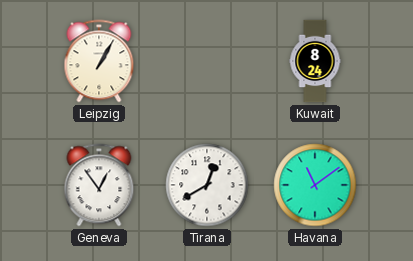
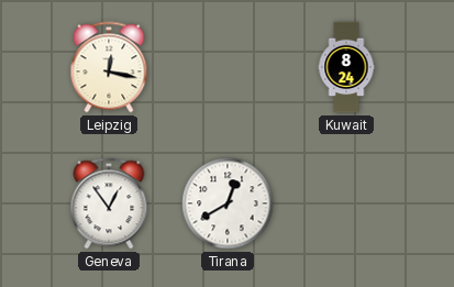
Leipzig: 1:05 -> 12:17 (109, 67)
Havana: 11:09 -> none (315, 185)
